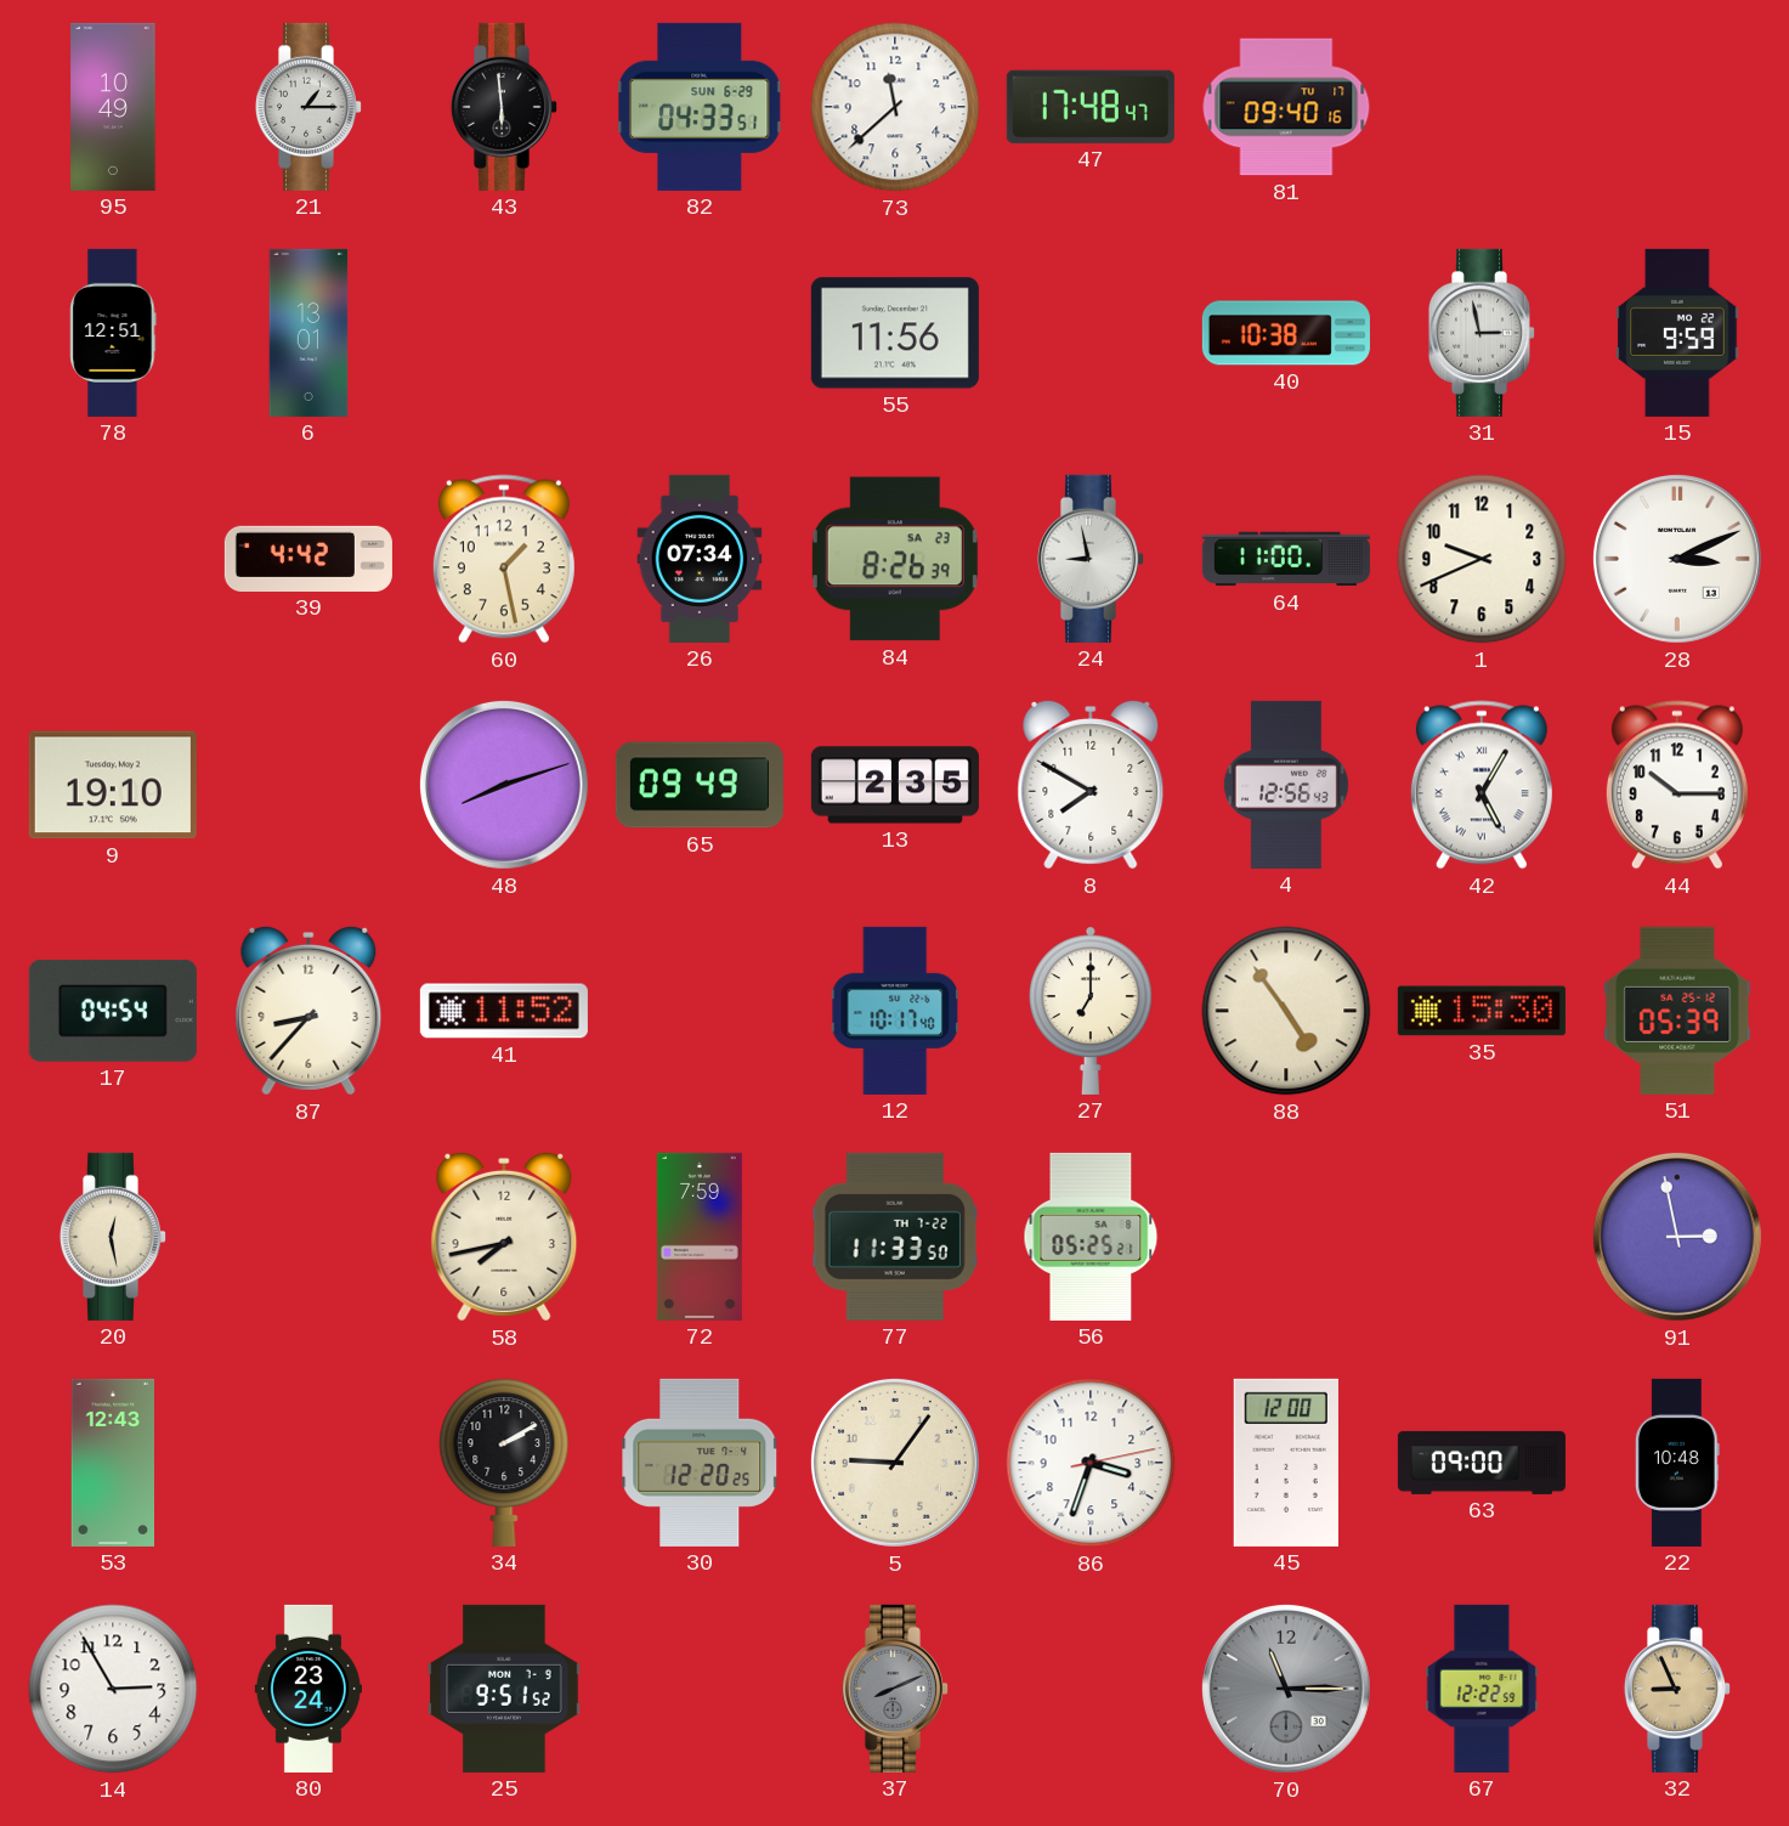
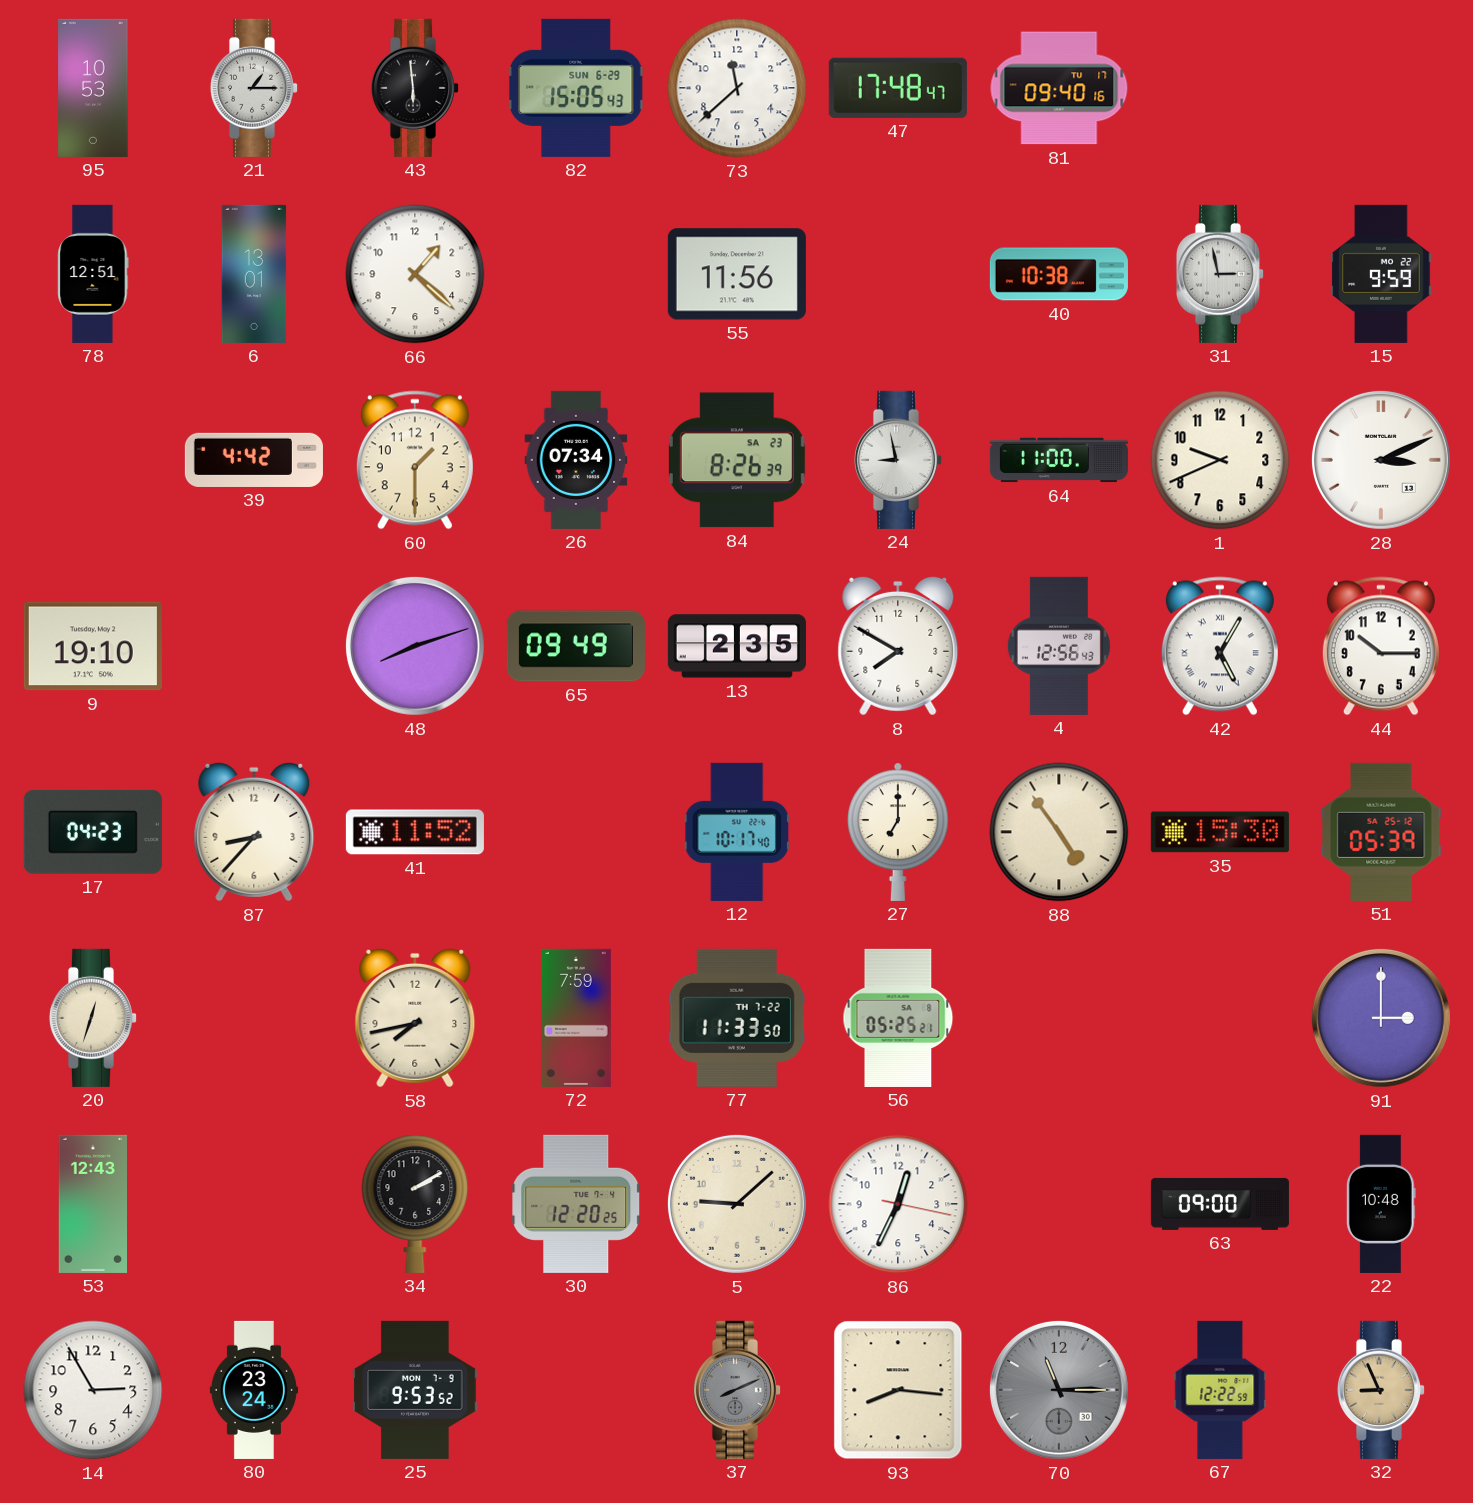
95: 10:49 -> 10:53 (93, 88)
82: 04:33 -> 15:05 (576, 88)
66: none -> 1:22 (415, 274)
60: 1:28 -> 1:30 (415, 460)
17: 04:54 -> 04:23 (93, 832)
20: 12:28 -> 12:33 (92, 1018)
91: 2:58 -> 3:00 (1381, 1018)
5: 9:06 -> 9:08 (737, 1204)
86: 3:33 -> 12:34 (898, 1204)
45: 12:00 -> none (1286, 1463)
25: 9:51 -> 9:53 (415, 1390)
93: none -> 8:16 (898, 1390)
